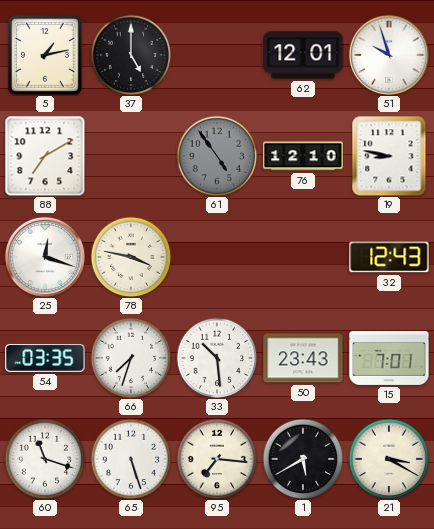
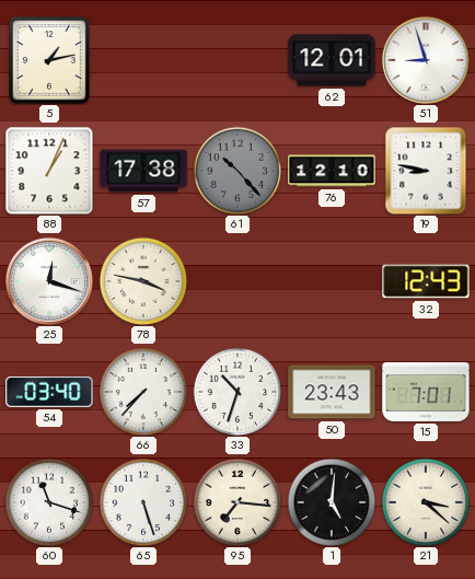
37: 5:00 -> none (131, 55)
51: 9:57 -> 8:57 (426, 60)
88: 7:10 -> 1:04 (49, 171)
57: none -> 17:38 (143, 171)
61: 4:54 -> 10:23 (237, 171)
54: 03:35 -> 03:40 (49, 392)
66: 7:33 -> 7:37 (143, 392)
33: 10:29 -> 10:33 (237, 392)
1: 5:40 -> 5:01 (332, 502)
21: 3:20 -> 3:22 (426, 502)
